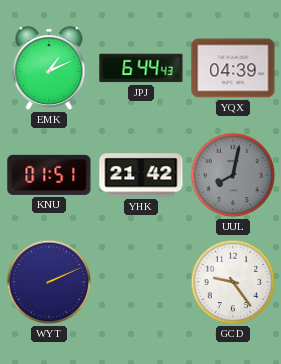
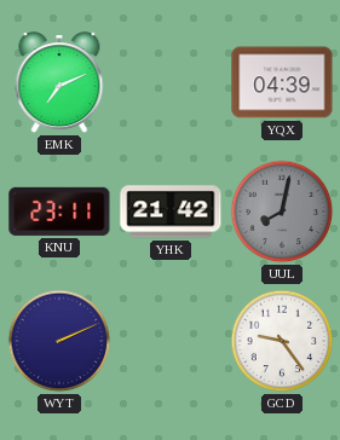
EMK: 1:11 -> 7:11 (59, 83)
JPJ: 6:44 -> none (141, 68)
KNU: 01:51 -> 23:11 (59, 212)
